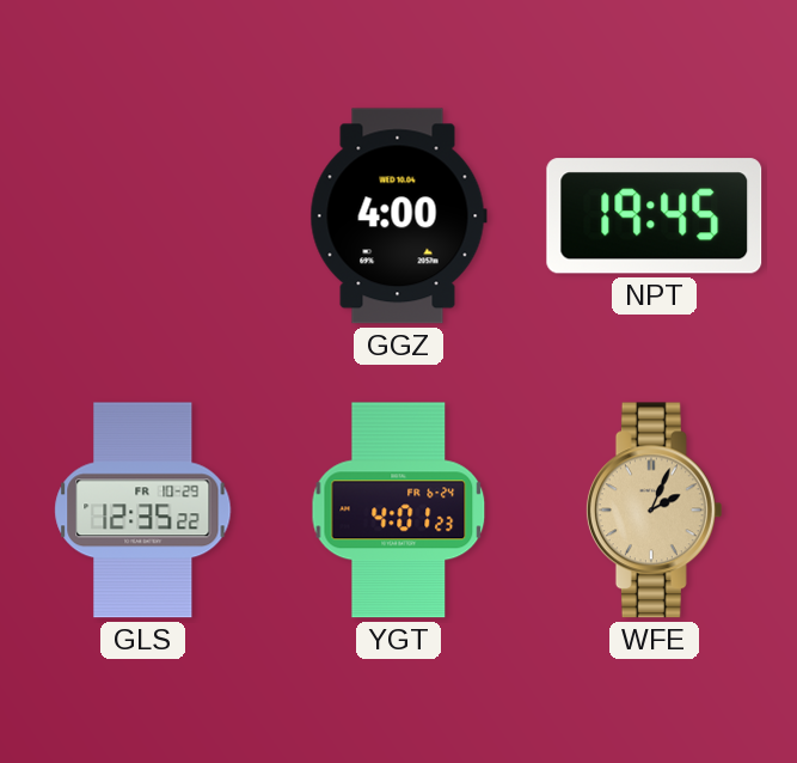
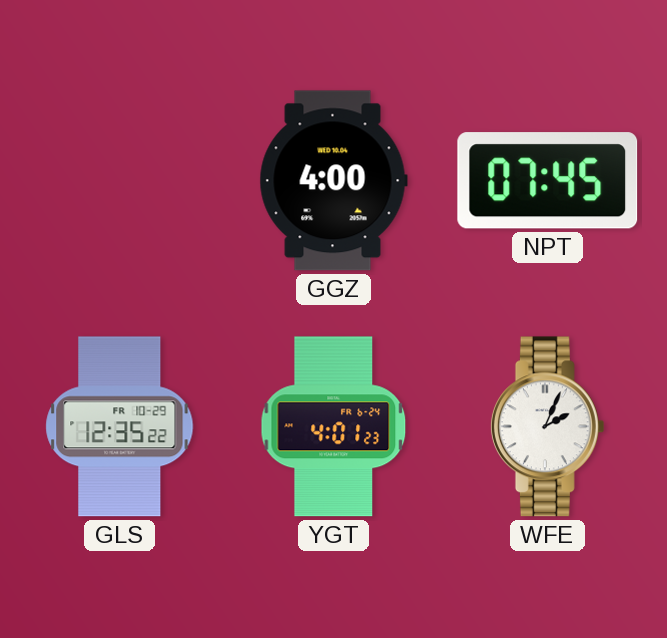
NPT: 19:45 -> 07:45 (548, 181)
WFE dial: champagne -> white (547, 427)
